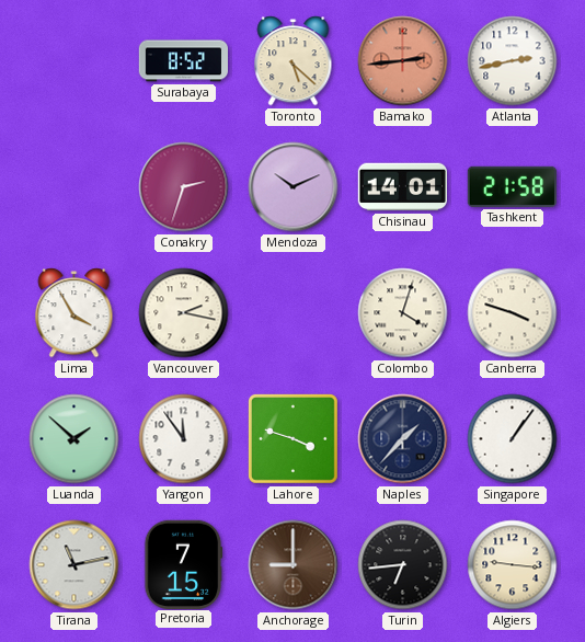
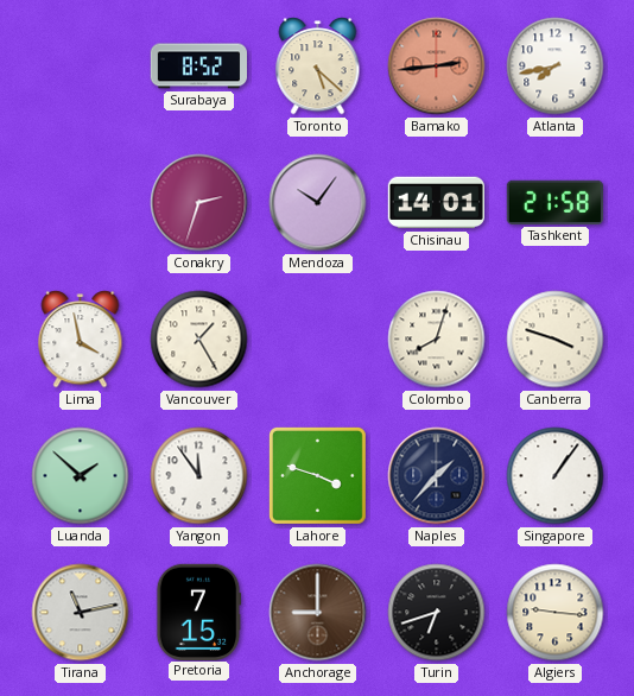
Atlanta: 2:43 -> 7:43 (556, 67)
Mendoza: 10:11 -> 10:06 (318, 203)
Lima: 3:55 -> 3:58 (81, 340)
Vancouver: 2:17 -> 1:25 (199, 340)
Colombo: 4:03 -> 8:03 (437, 340)
Turin: 6:44 -> 6:42 (437, 613)
